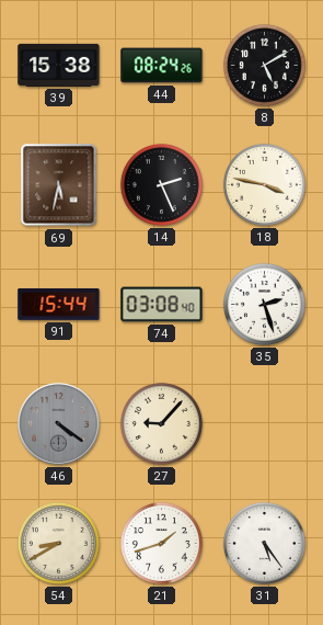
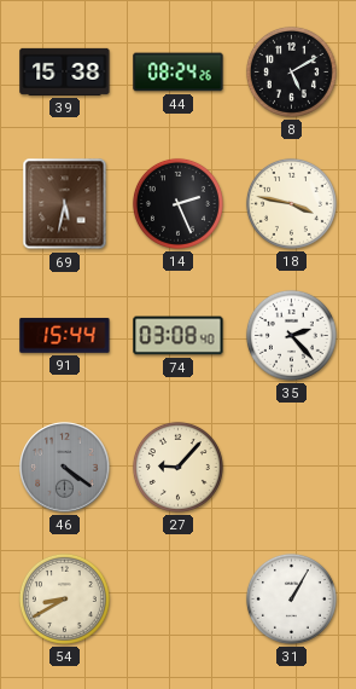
35: 2:27 -> 2:23 (291, 335)
21: 1:42 -> none (161, 543)
31: 5:24 -> 1:05 (291, 598)
